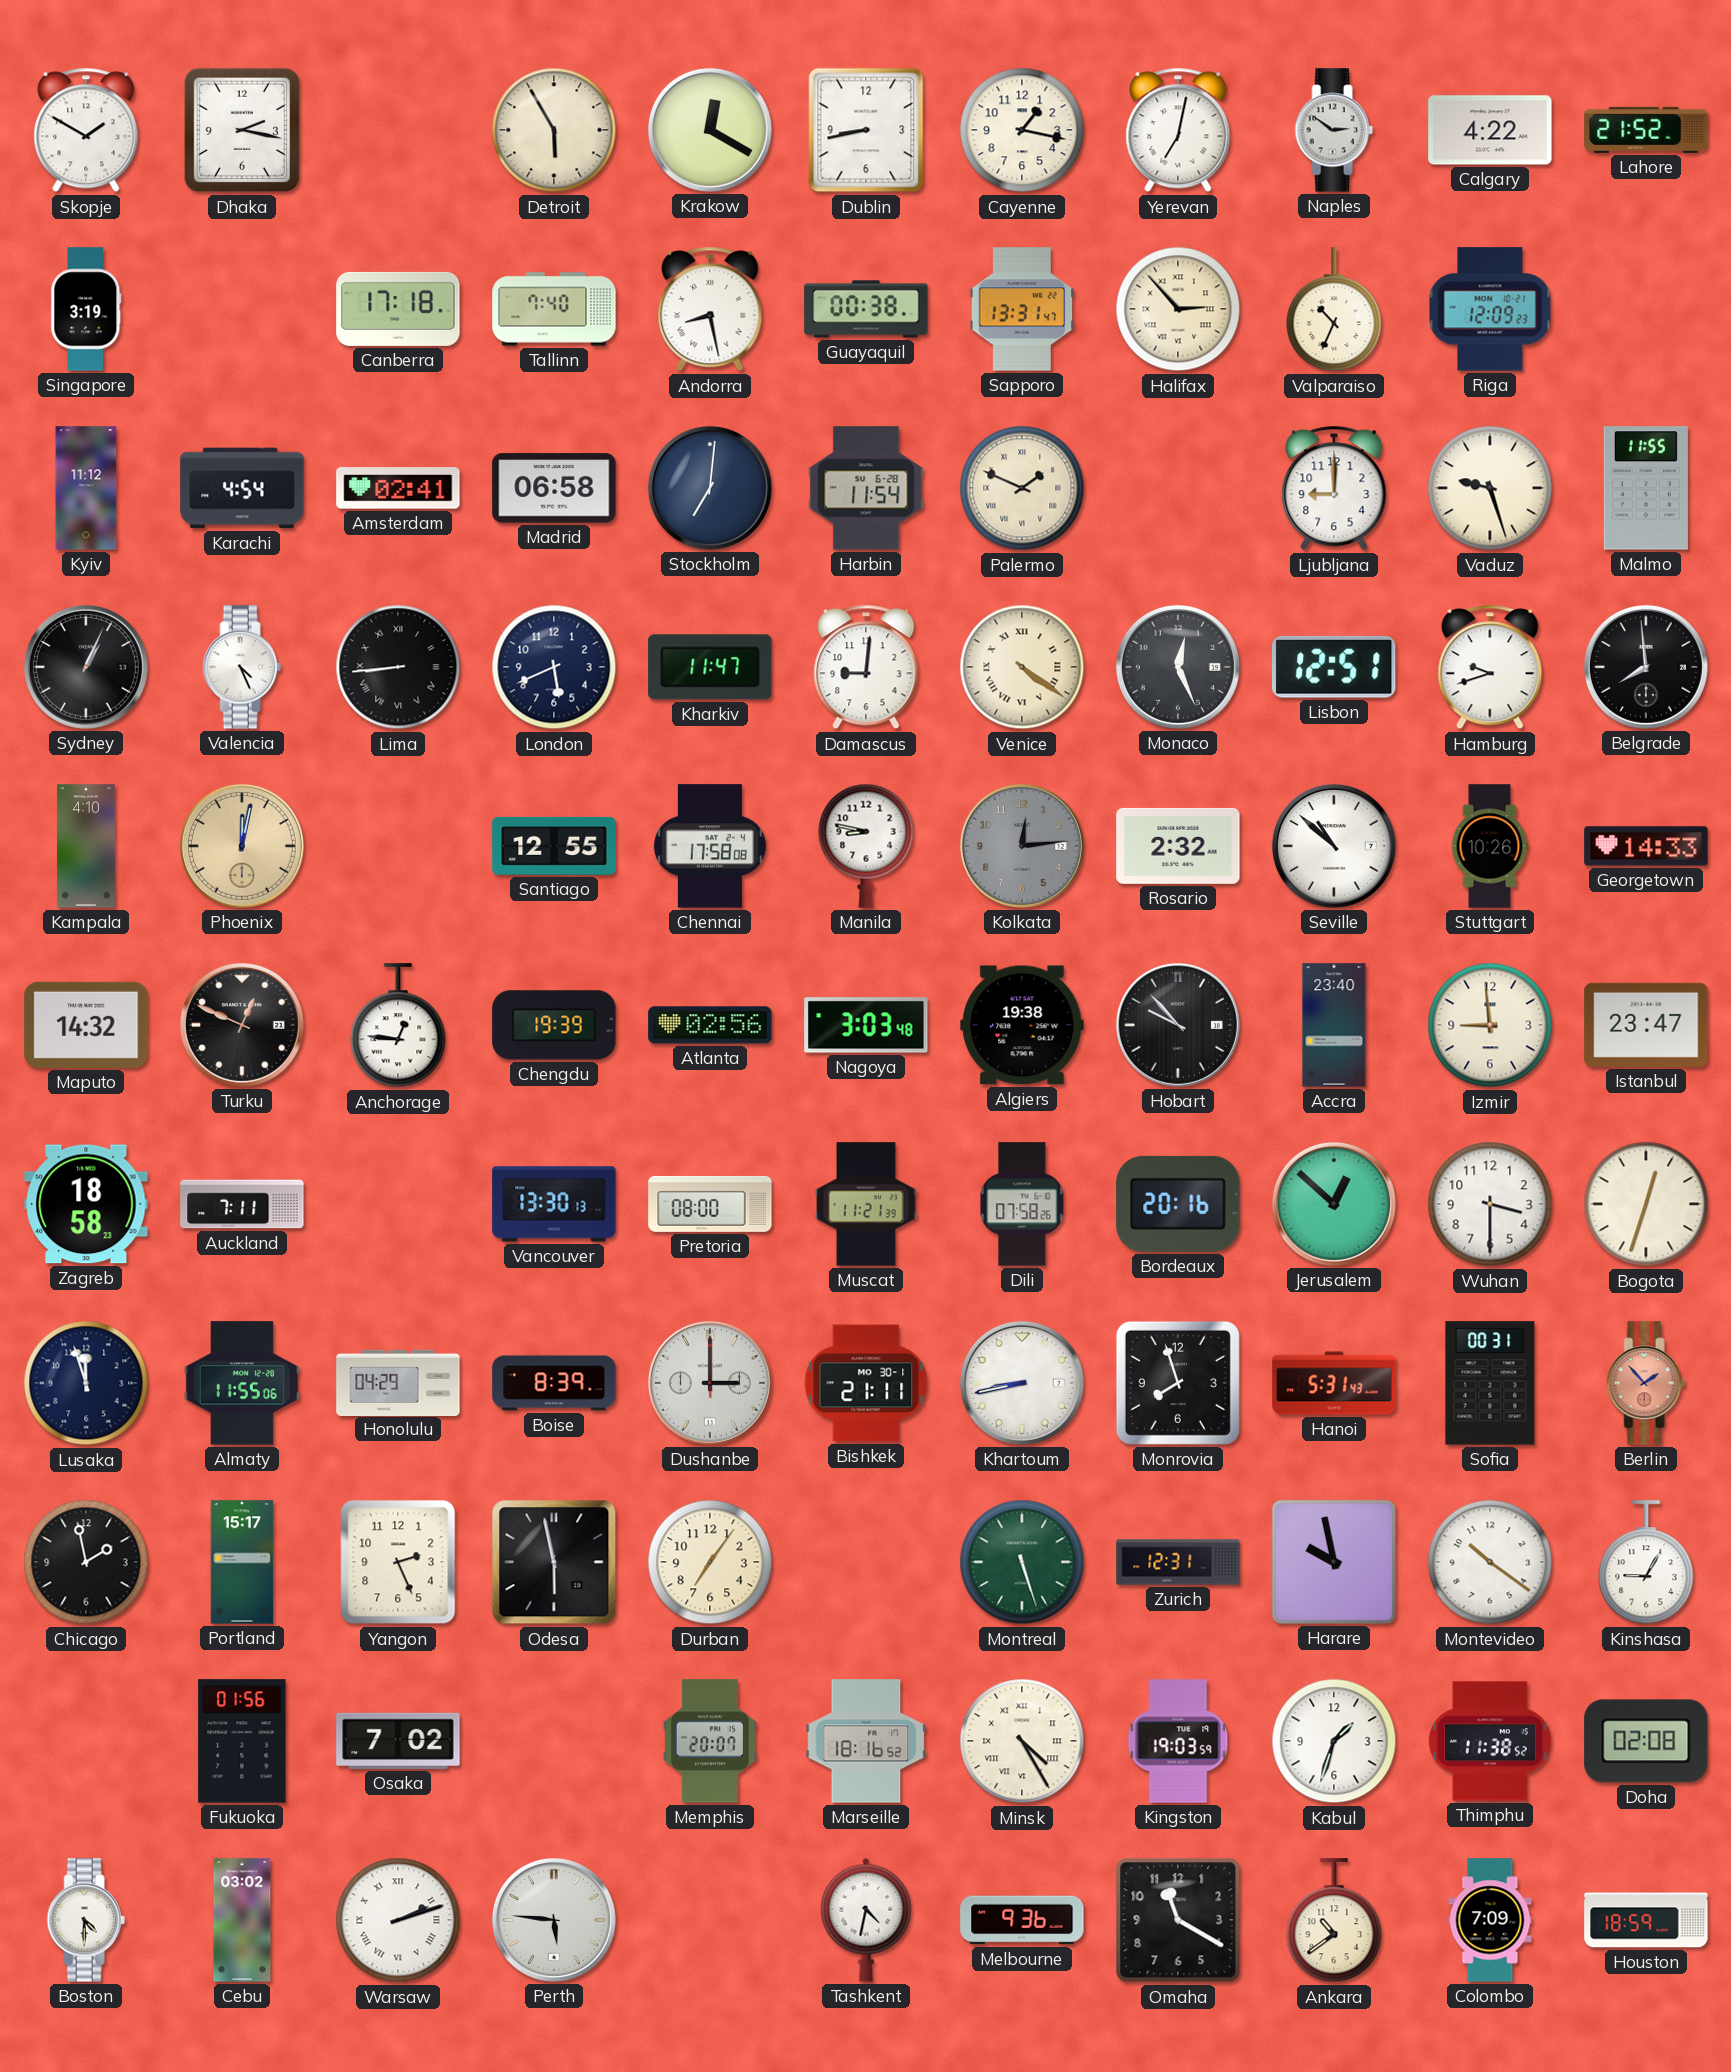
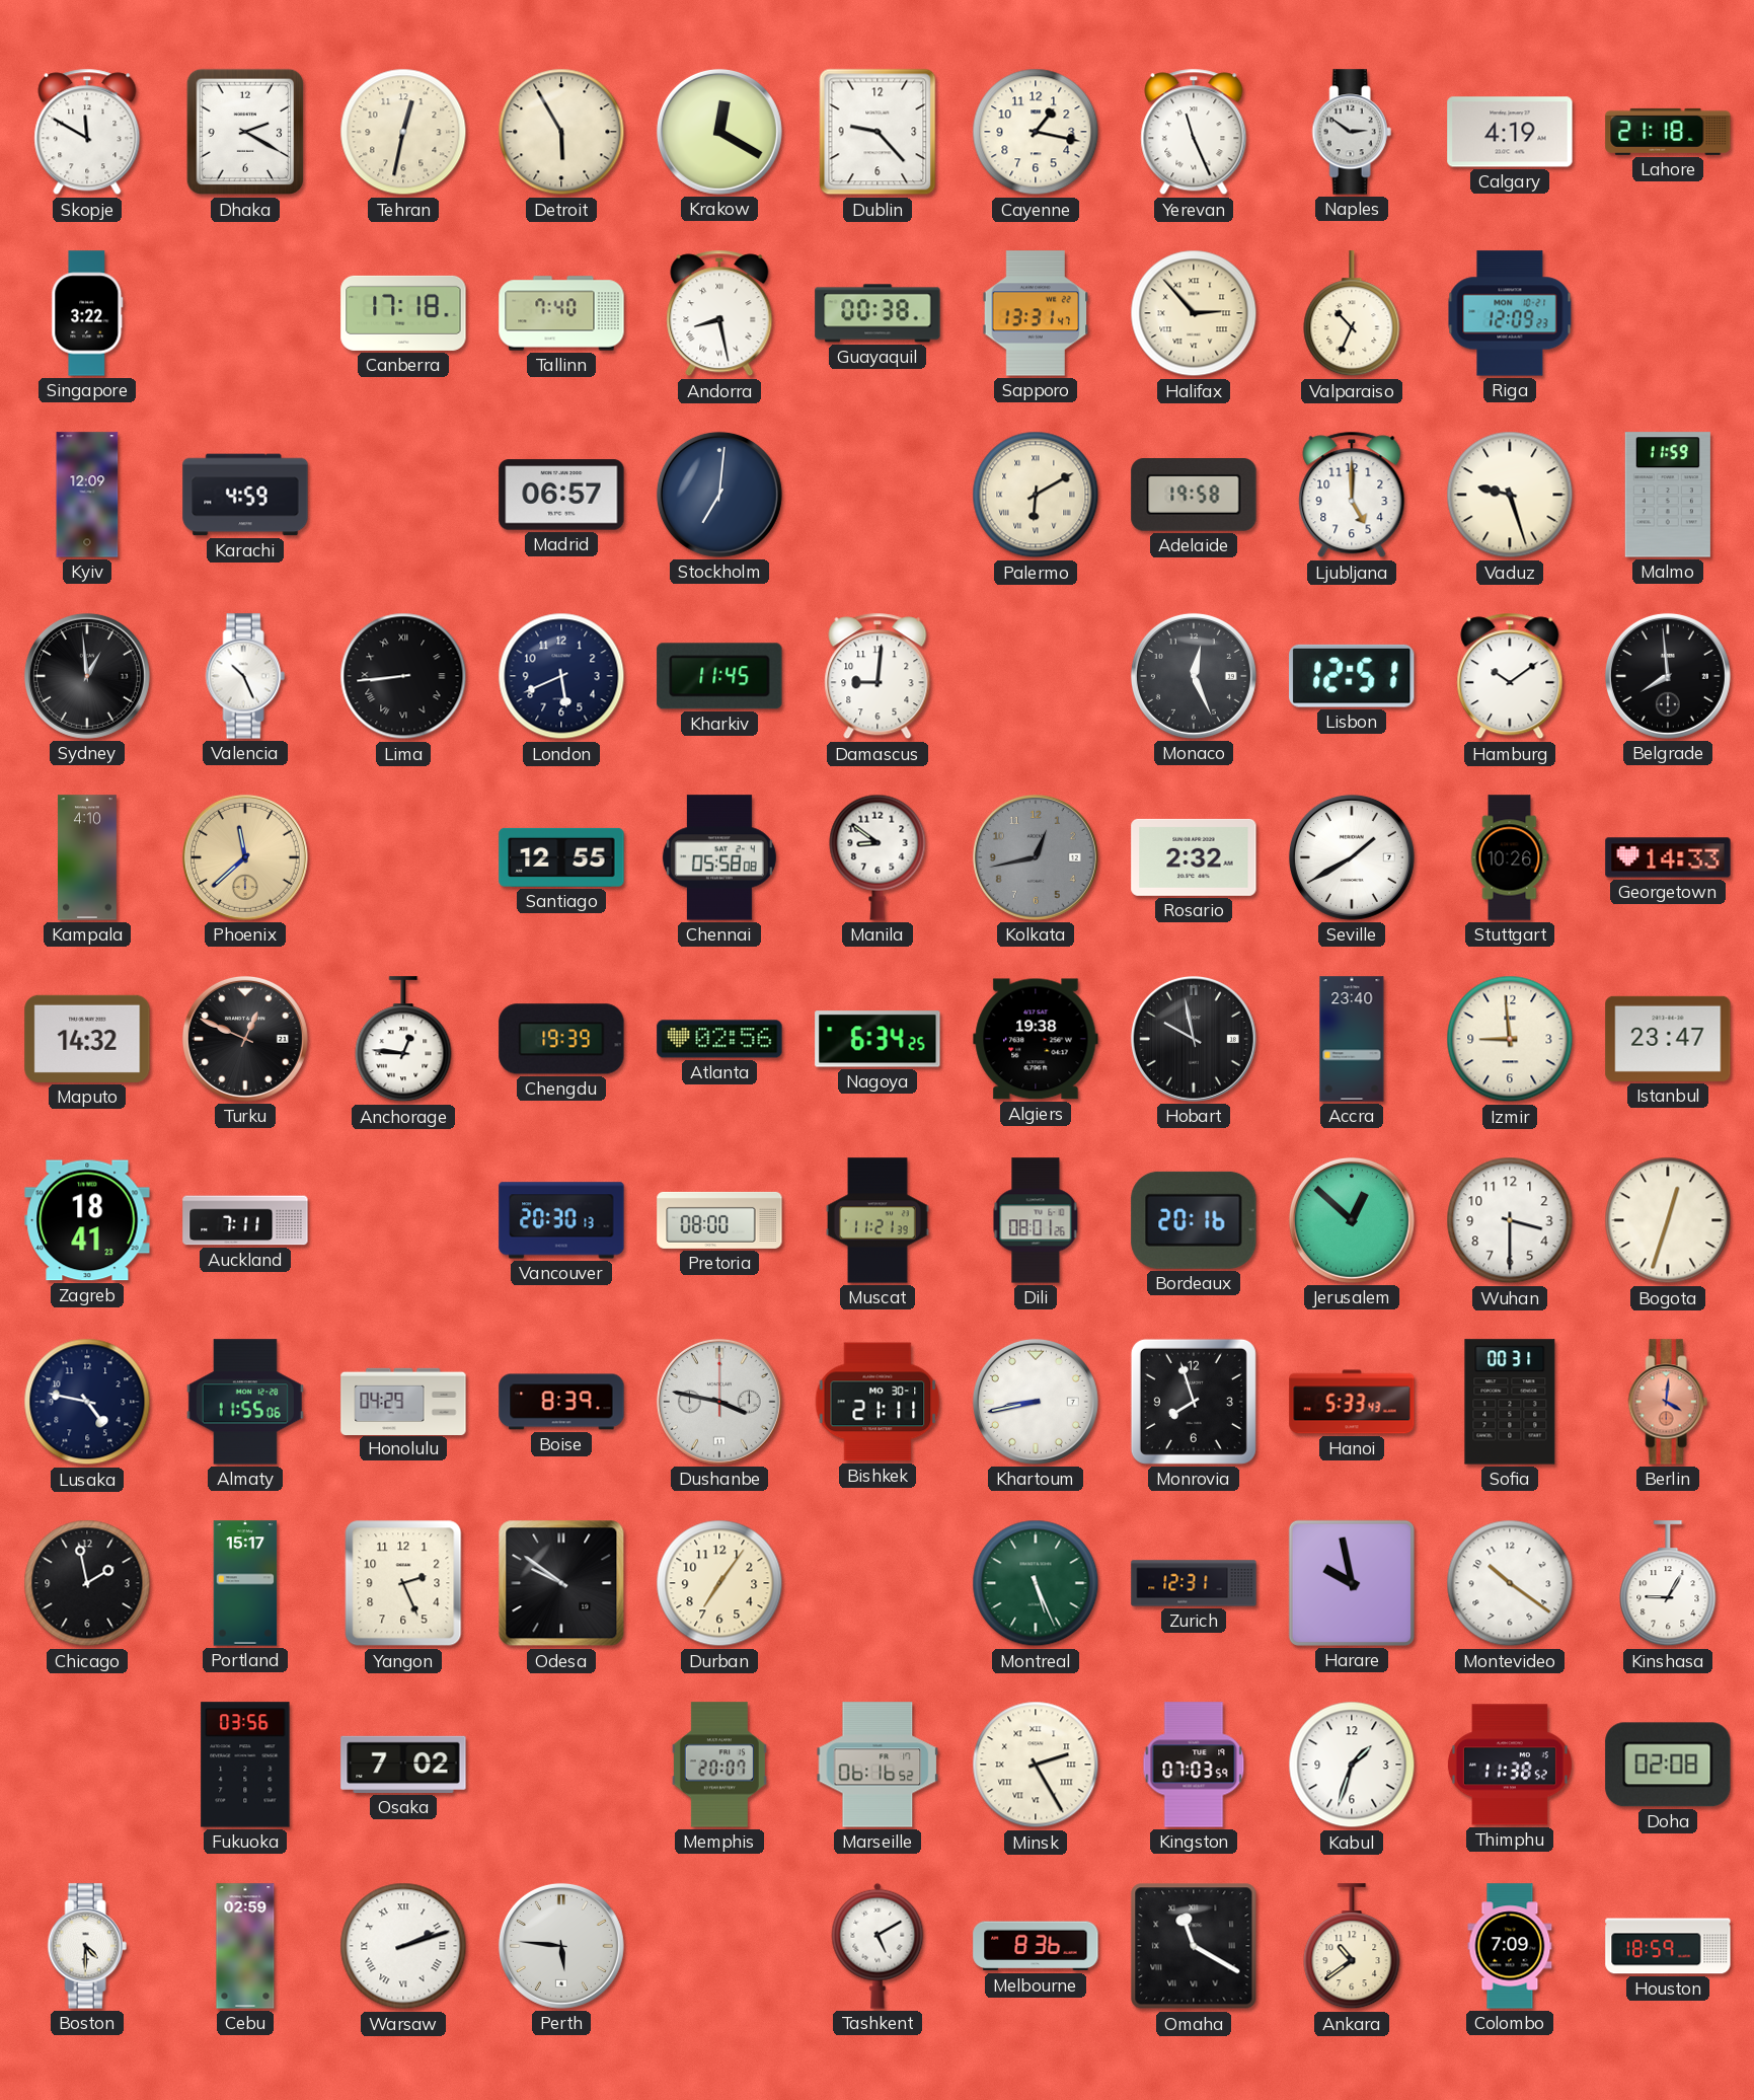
Skopje: 1:50 -> 11:50 (87, 132)
Dhaka: 2:17 -> 2:20 (245, 132)
Tehran: none -> 12:32 (403, 132)
Dublin: 8:43 -> 9:23 (878, 132)
Yerevan: 7:02 -> 11:26 (1194, 132)
Calgary: 4:22 -> 4:19 (1510, 132)
Lahore: 21:52 -> 21:18 (1668, 132)
Singapore: 3:19 -> 3:22 (87, 313)
Kyiv: 11:12 -> 12:09 (87, 495)
Karachi: 4:54 -> 4:59 (245, 495)
Amsterdam: 02:41 -> none (398, 488)
Madrid: 06:58 -> 06:57 (561, 495)
Harbin: 11:54 -> none (866, 488)
Palermo: 1:49 -> 6:10 (1036, 495)
Adelaide: none -> 19:58 (1194, 496)
Ljubljana: 9:00 -> 5:00 (1352, 495)
Malmo: 11:55 -> 11:59 (1668, 495)
Sydney: 1:04 -> 12:59 (87, 676)
Valencia: 4:26 -> 10:26 (245, 676)
Kharkiv: 11:47 -> 11:45 (719, 676)
Venice: 4:21 -> none (1022, 667)
Hamburg: 9:42 -> 10:09 (1510, 676)
Phoenix: 12:02 -> 11:38 (245, 857)
Chennai: 17:58 -> 05:58 (719, 857)
Manila: 8:47 -> 8:51 (878, 857)
Kolkata: 12:14 -> 12:43 (1036, 857)
Seville: 10:52 -> 1:40 (1352, 857)
Nagoya: 3:03 -> 6:34 (878, 1039)
Hobart: 9:53 -> 9:58 (1194, 1039)
Zagreb: 18:58 -> 18:41 (87, 1220)
Vancouver: 13:30 -> 20:30 (561, 1220)
Dili: 07:58 -> 08:01 (1036, 1220)
Lusaka: 11:57 -> 4:47 (87, 1402)
Dushanbe: 3:00 -> 3:47 (719, 1402)
Hanoi: 5:31 -> 5:33 (1352, 1402)
Berlin: 1:53 -> 4:01 (1668, 1402)
Odesa: 5:58 -> 9:51 (561, 1583)
Montreal: 5:27 -> 5:26 (1036, 1583)
Fukuoka: 01:56 -> 03:56 (245, 1765)
Marseille: 18:16 -> 06:16 (878, 1765)
Minsk: 4:25 -> 2:25 (1036, 1765)
Kingston: 19:03 -> 07:03 (1194, 1765)
Cebu: 03:02 -> 02:59 (245, 1946)
Tashkent: 4:32 -> 5:10 (878, 1946)
Melbourne: 9:36 -> 8:36 (1036, 1946)
Omaha numerals: Arabic -> Roman (1194, 1946)
